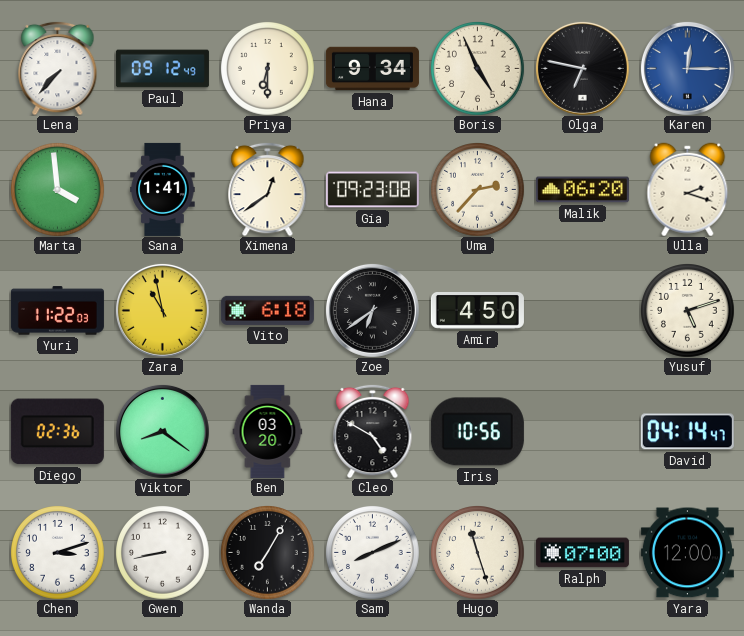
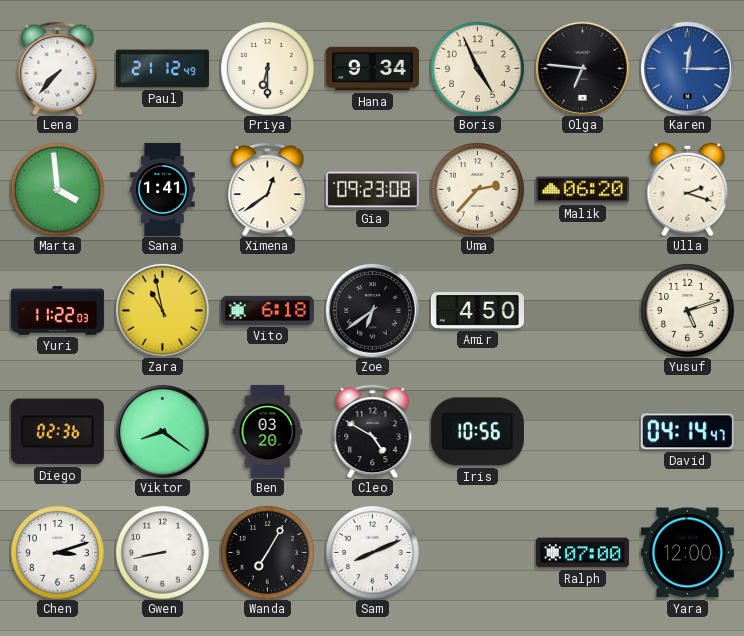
Paul: 09:12 -> 21:12 (162, 69)
Olga: 6:47 -> 6:46 (582, 68)
Hugo: 11:27 -> none (478, 553)
